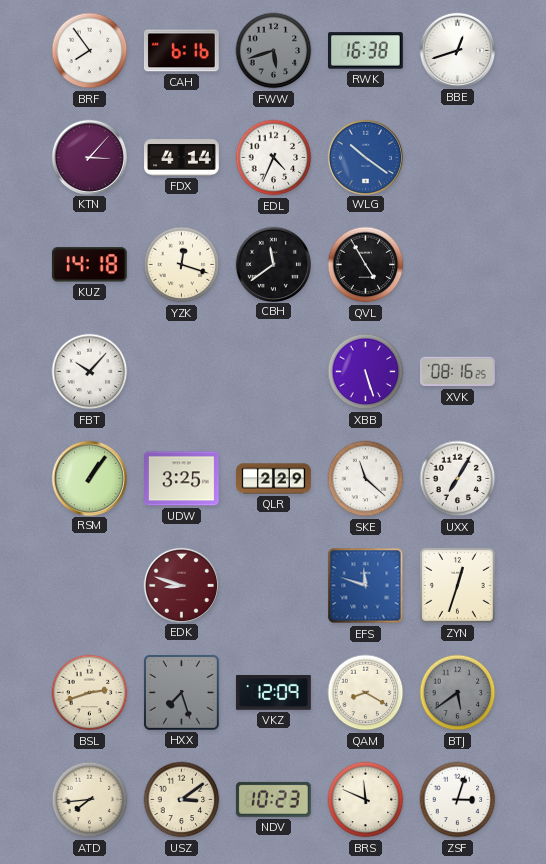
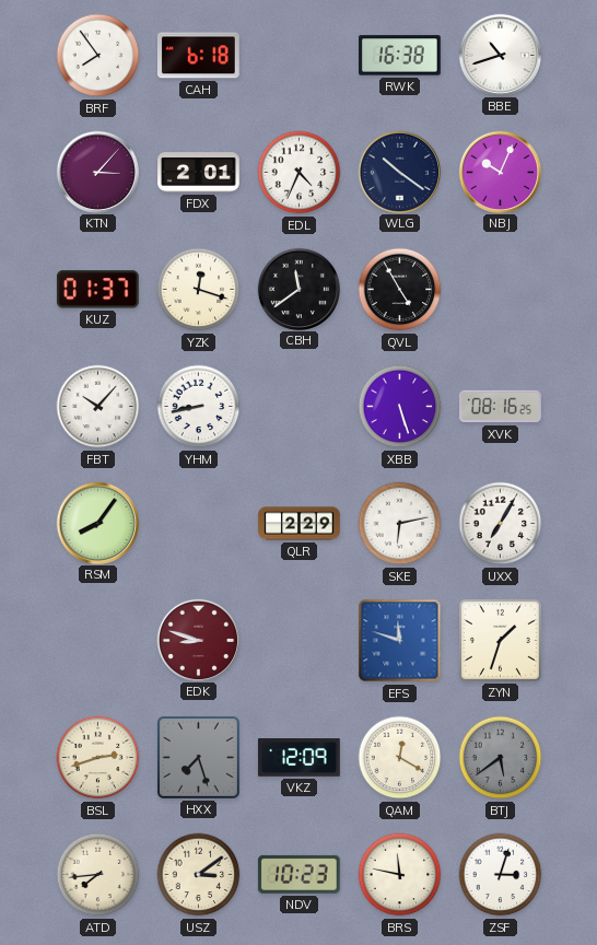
CAH: 6:16 -> 6:18 (198, 56)
FWW: 5:42 -> none (274, 51)
BBE: 12:42 -> 10:42 (500, 55)
FDX: 4:14 -> 2:01 (199, 173)
WLG dial: blue -> navy (399, 172)
NBJ: none -> 10:04 (500, 172)
KUZ: 14:18 -> 01:37 (97, 290)
YHM: none -> 8:43 (199, 407)
RSM: 1:06 -> 8:06 (97, 523)
UDW: 3:25 -> none (182, 479)
SKE: 11:22 -> 6:13 (400, 524)
ZYN: 12:33 -> 1:33 (500, 640)
QAM: 8:20 -> 12:20 (400, 758)
BRS: 11:49 -> 11:47 (400, 875)
